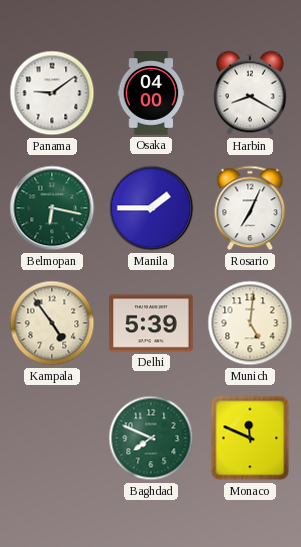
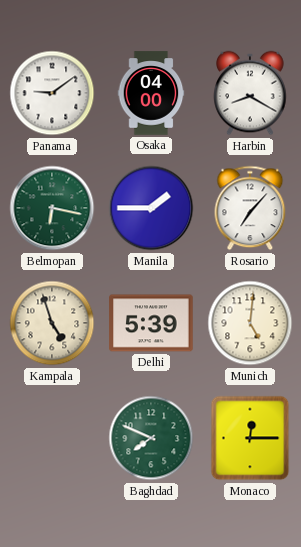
Rosario: 7:04 -> 7:07 (250, 208)
Kampala: 4:54 -> 4:57 (52, 323)
Monaco: 11:49 -> 12:15 (250, 438)
